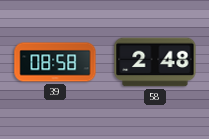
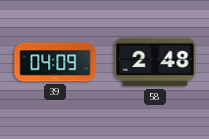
39: 08:58 -> 04:09 (55, 62)
